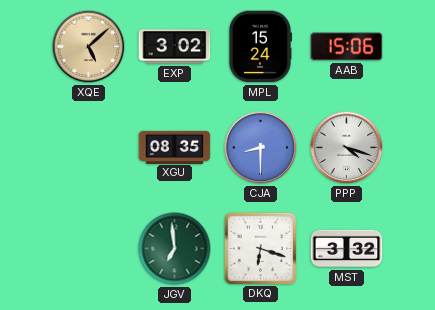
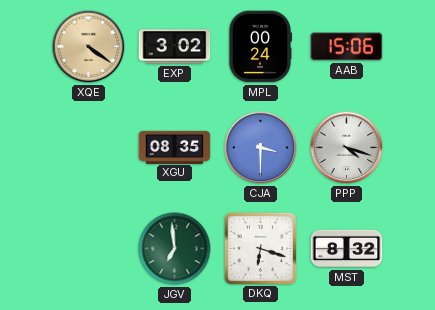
XQE: 5:08 -> 4:21 (89, 47)
MPL: 15:24 -> 00:24 (259, 47)
CJA: 8:30 -> 3:30 (261, 148)
MST: 3:32 -> 8:32 (347, 249)
